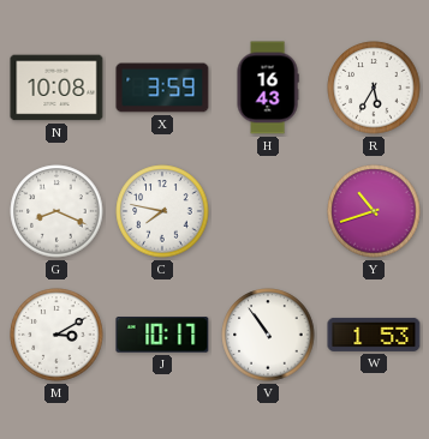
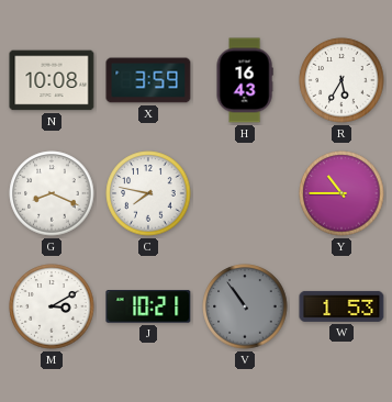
Y: 10:42 -> 10:45 (341, 193)
J: 10:17 -> 10:21 (148, 306)
V dial: white -> grey (245, 306)
